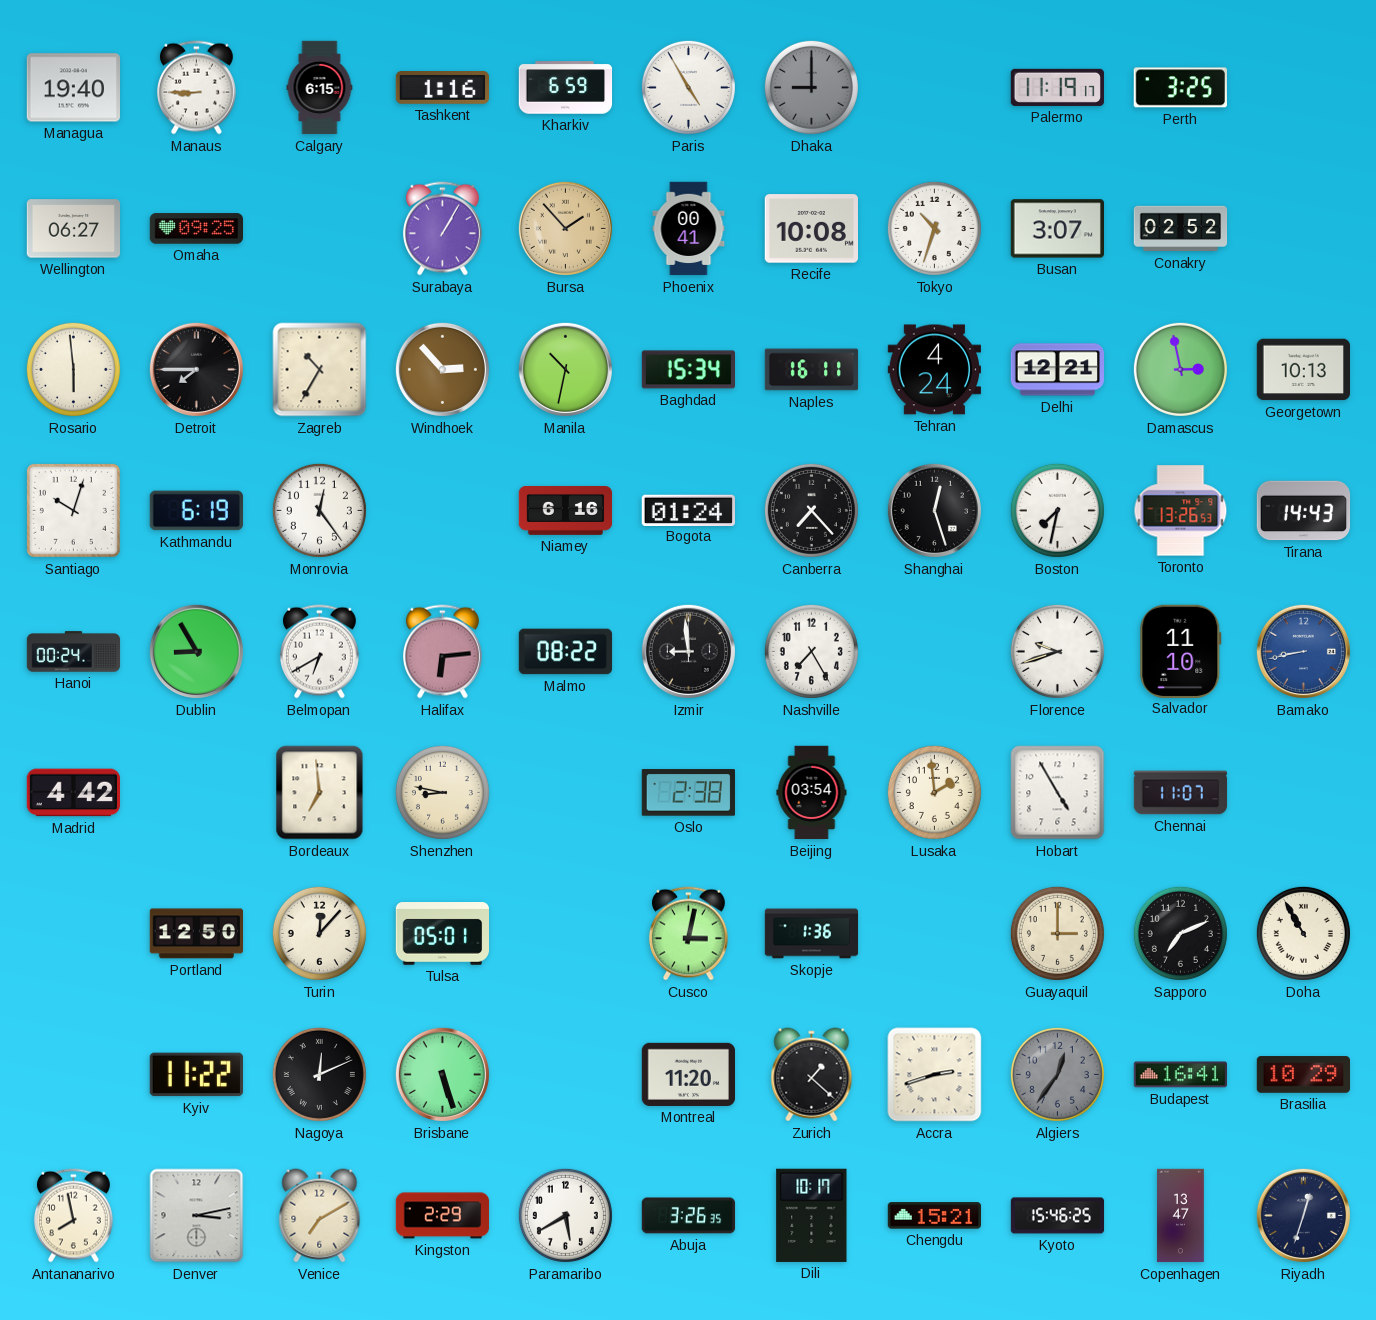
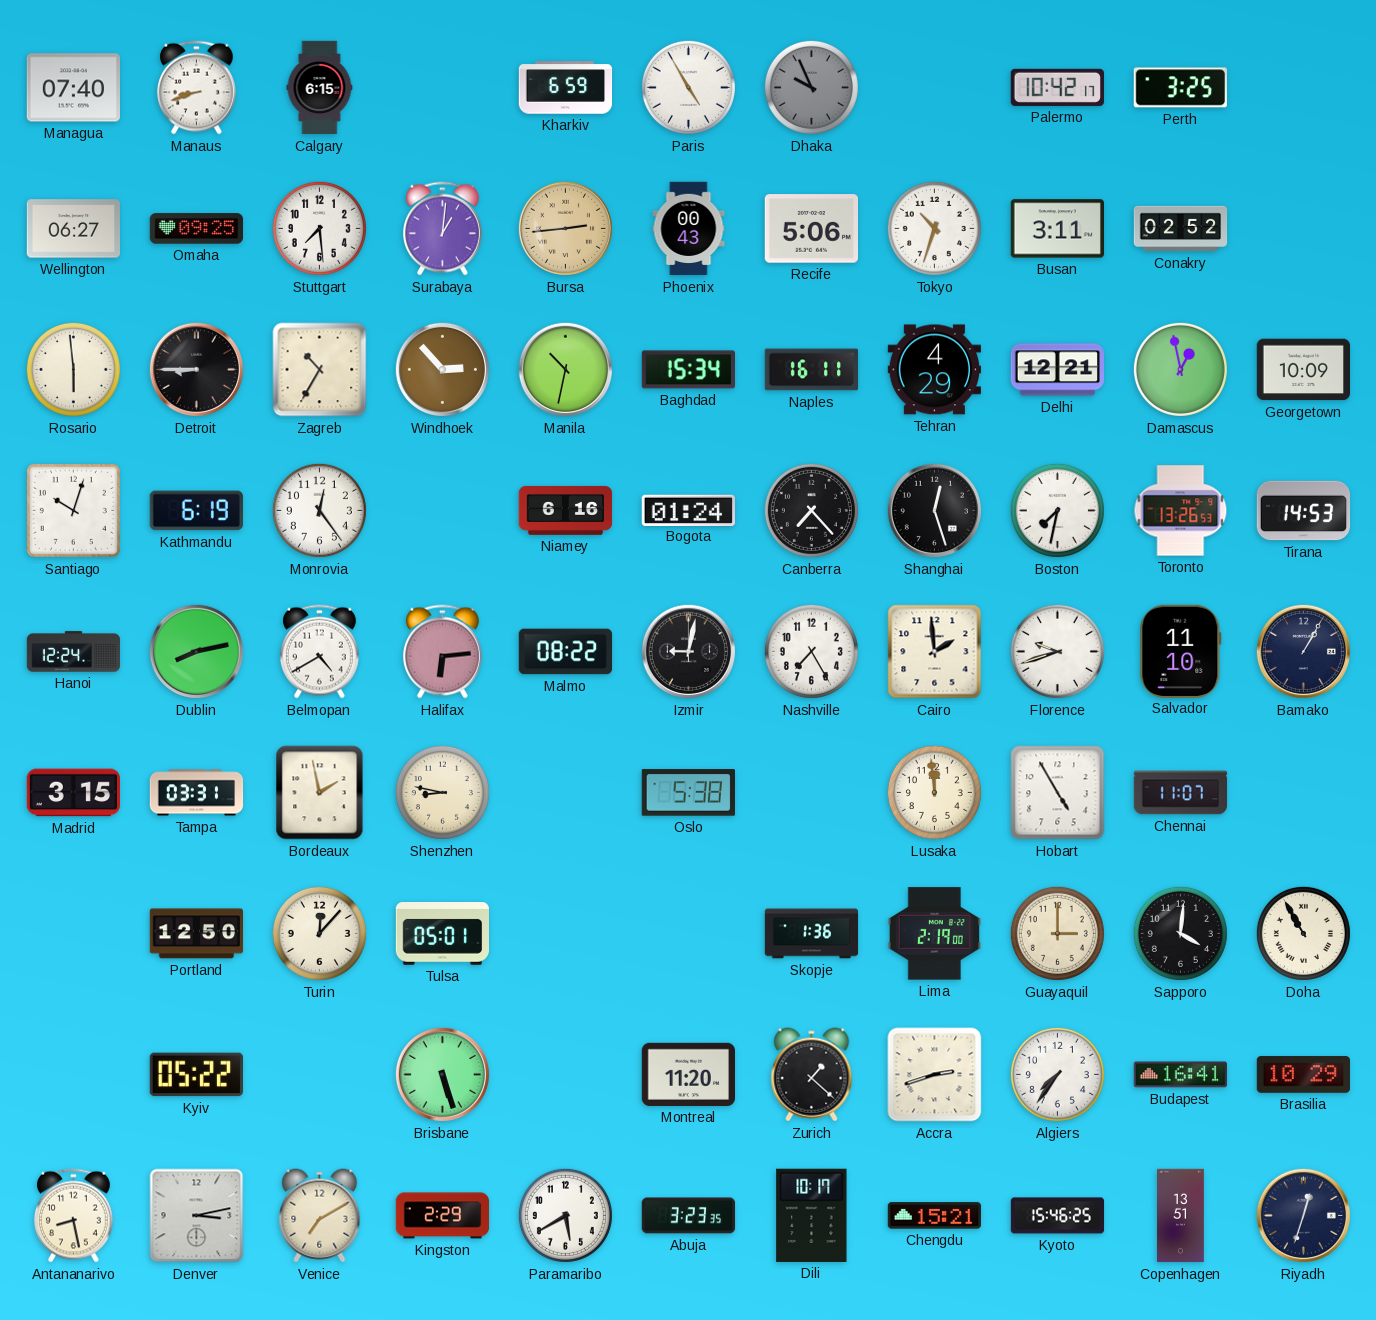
Managua: 19:40 -> 07:40 (73, 88)
Manaus: 8:45 -> 8:42 (196, 88)
Tashkent: 1:16 -> none (442, 88)
Dhaka: 9:00 -> 9:56 (811, 87)
Palermo: 11:19 -> 10:42 (1057, 87)
Stuttgart: none -> 7:29 (319, 228)
Surabaya: 1:05 -> 1:01 (442, 229)
Bursa: 1:53 -> 2:44 (565, 228)
Phoenix: 00:41 -> 00:43 (689, 229)
Recife: 10:08 -> 5:06 (811, 229)
Busan: 3:07 -> 3:11 (1057, 229)
Detroit: 7:45 -> 8:45 (196, 369)
Tehran: 4:24 -> 4:29 (934, 370)
Damascus: 2:58 -> 12:58 (1180, 369)
Georgetown: 10:13 -> 10:09 (1303, 370)
Tirana: 14:43 -> 14:53 (1304, 511)
Hanoi: 00:24 -> 12:24 (74, 652)
Dublin: 8:55 -> 8:13 (196, 651)
Belmopan: 6:40 -> 4:40 (319, 652)
Izmir: 8:59 -> 9:02 (688, 651)
Cairo: none -> 1:59 (935, 652)
Bamako: 8:43 -> 1:05 (1303, 651)
Bamako dial: blue -> navy (1303, 651)
Madrid: 4:42 -> 3:15 (73, 793)
Tampa: none -> 03:31 (197, 793)
Bordeaux: 6:59 -> 1:58 (320, 793)
Oslo: 2:38 -> 5:38 (688, 793)
Beijing: 03:54 -> none (812, 793)
Lusaka: 1:59 -> 11:59 (934, 792)
Cusco: 3:02 -> none (688, 934)
Lima: none -> 2:19 (934, 934)
Sapporo: 7:11 -> 4:01 (1180, 933)
Kyiv: 11:22 -> 05:22 (196, 1075)
Nagoya: 12:11 -> none (319, 1074)
Algiers: 12:36 -> 7:36 (1057, 1074)
Algiers dial: grey -> white (1057, 1074)
Antananarivo: 7:58 -> 8:28 (73, 1216)
Abuja: 3:26 -> 3:23 (689, 1216)
Copenhagen: 13:47 -> 13:51 (1181, 1216)
